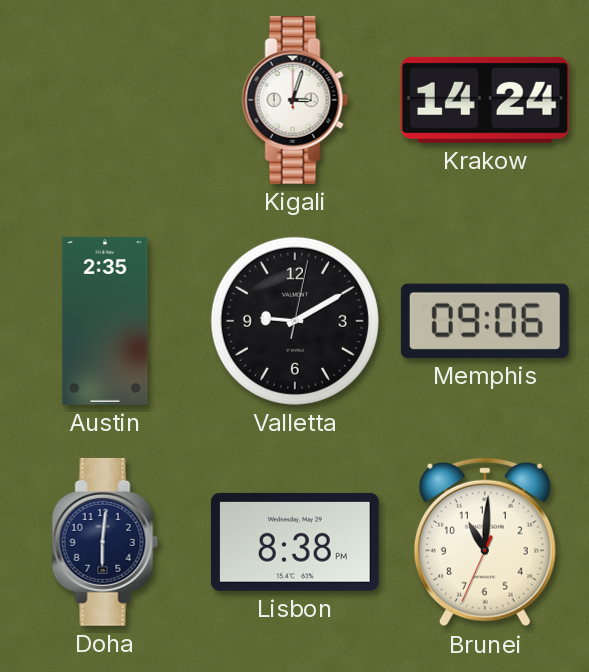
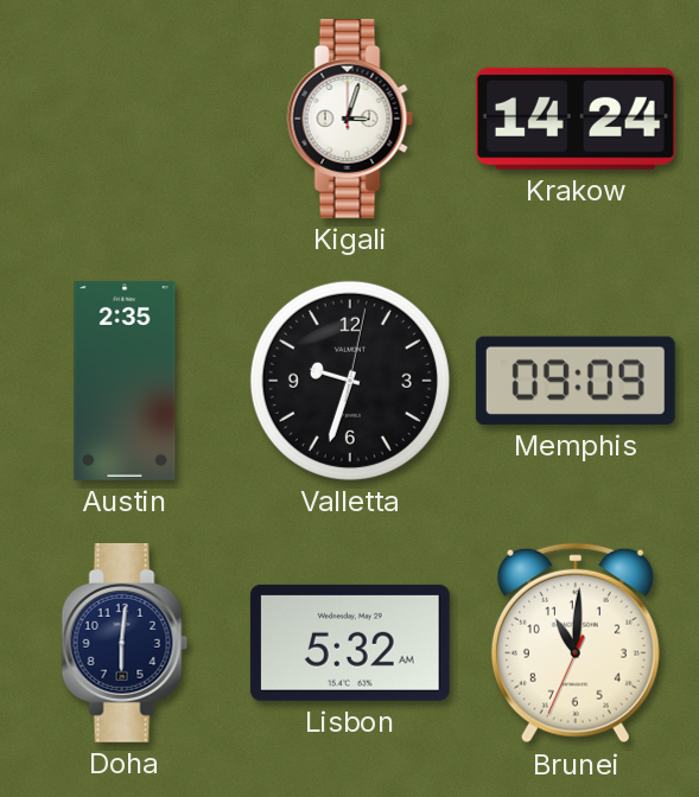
Valletta: 9:10 -> 9:33 (350, 381)
Memphis: 09:06 -> 09:09 (576, 381)
Lisbon: 8:38 -> 5:32 (350, 643)
